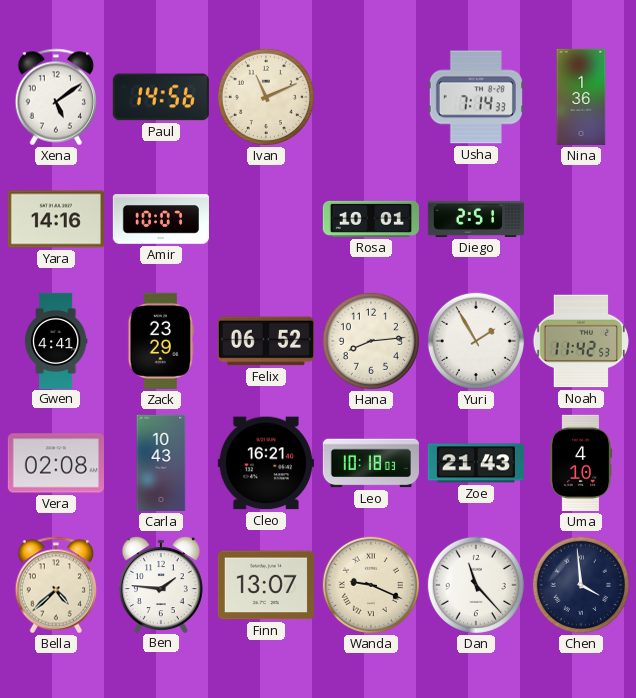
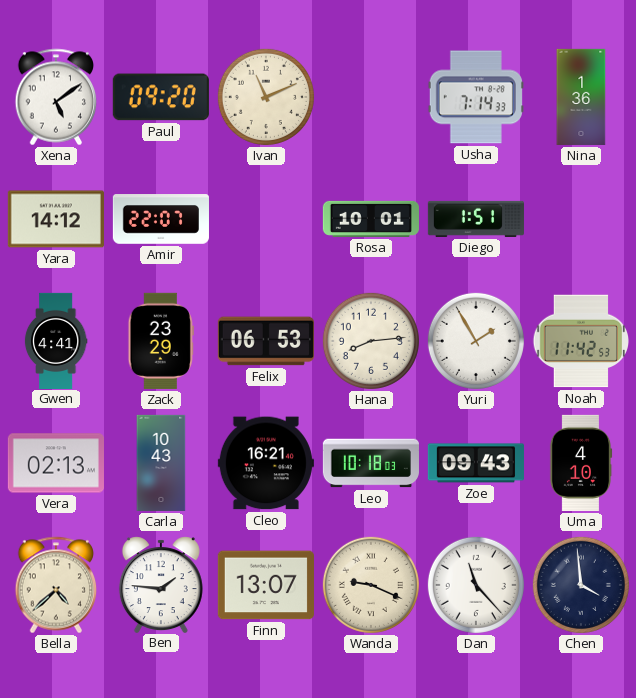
Paul: 14:56 -> 09:20 (161, 97)
Yara: 14:16 -> 14:12 (56, 219)
Amir: 10:07 -> 22:07 (161, 219)
Diego: 2:51 -> 1:51 (475, 219)
Felix: 06:52 -> 06:53 (266, 341)
Vera: 02:08 -> 02:13 (56, 463)
Zoe: 21:43 -> 09:43 (476, 463)
